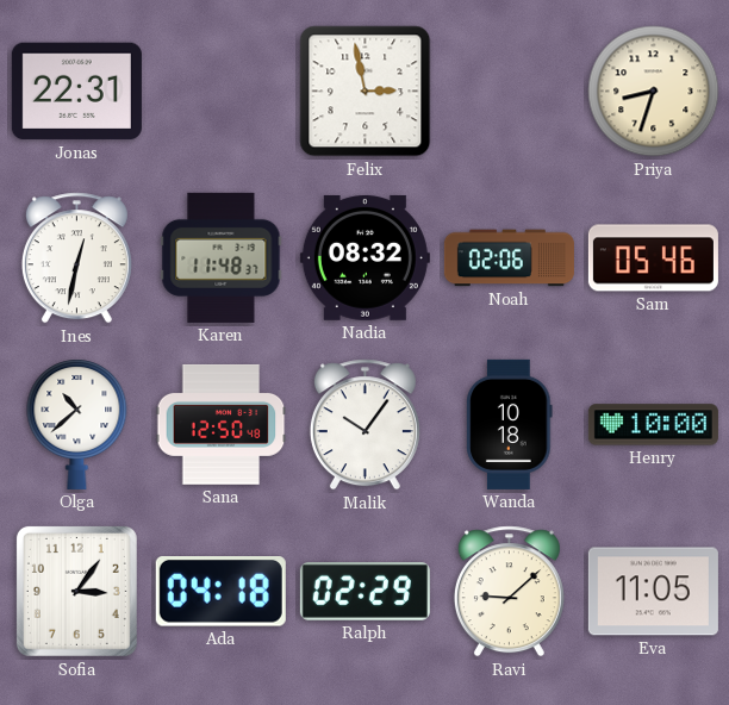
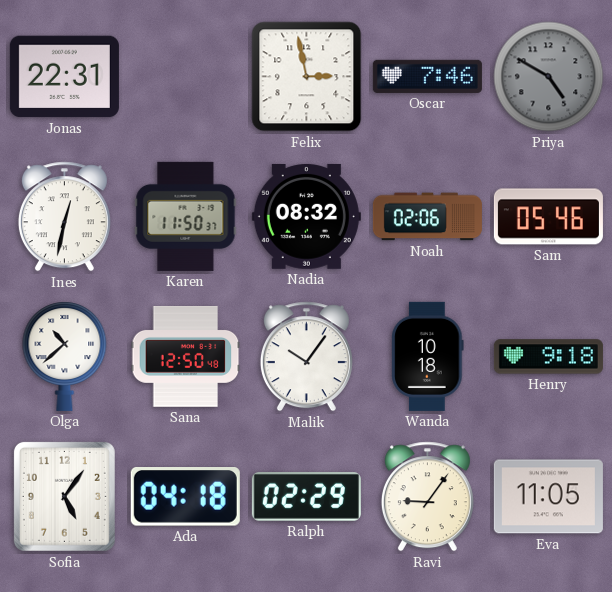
Oscar: none -> 7:46 (427, 76)
Priya: 8:33 -> 4:50 (549, 77)
Priya dial: cream -> grey (549, 77)
Karen: 11:48 -> 11:50 (186, 216)
Henry: 10:00 -> 9:18 (548, 357)
Sofia: 3:06 -> 5:06 (64, 496)
Ravi: 9:08 -> 9:06 (427, 497)
